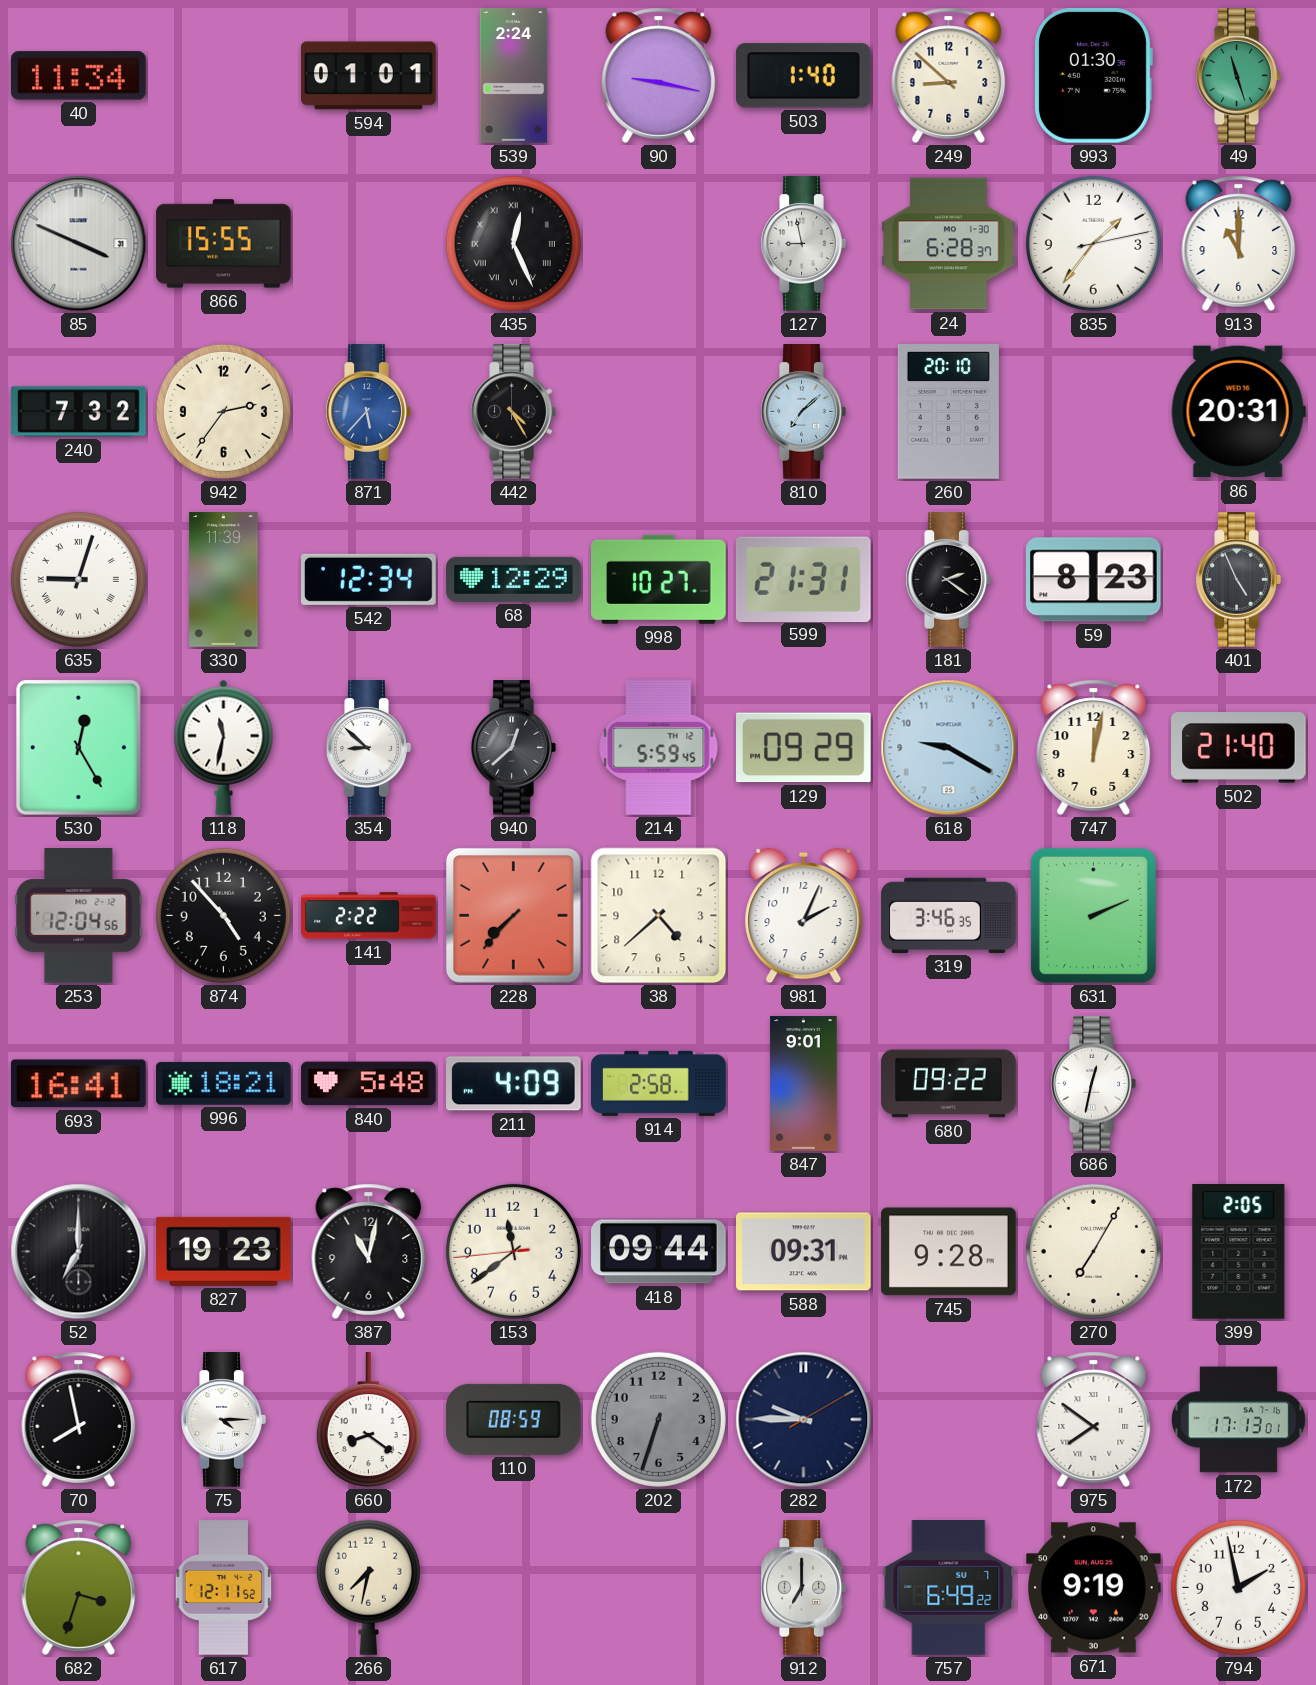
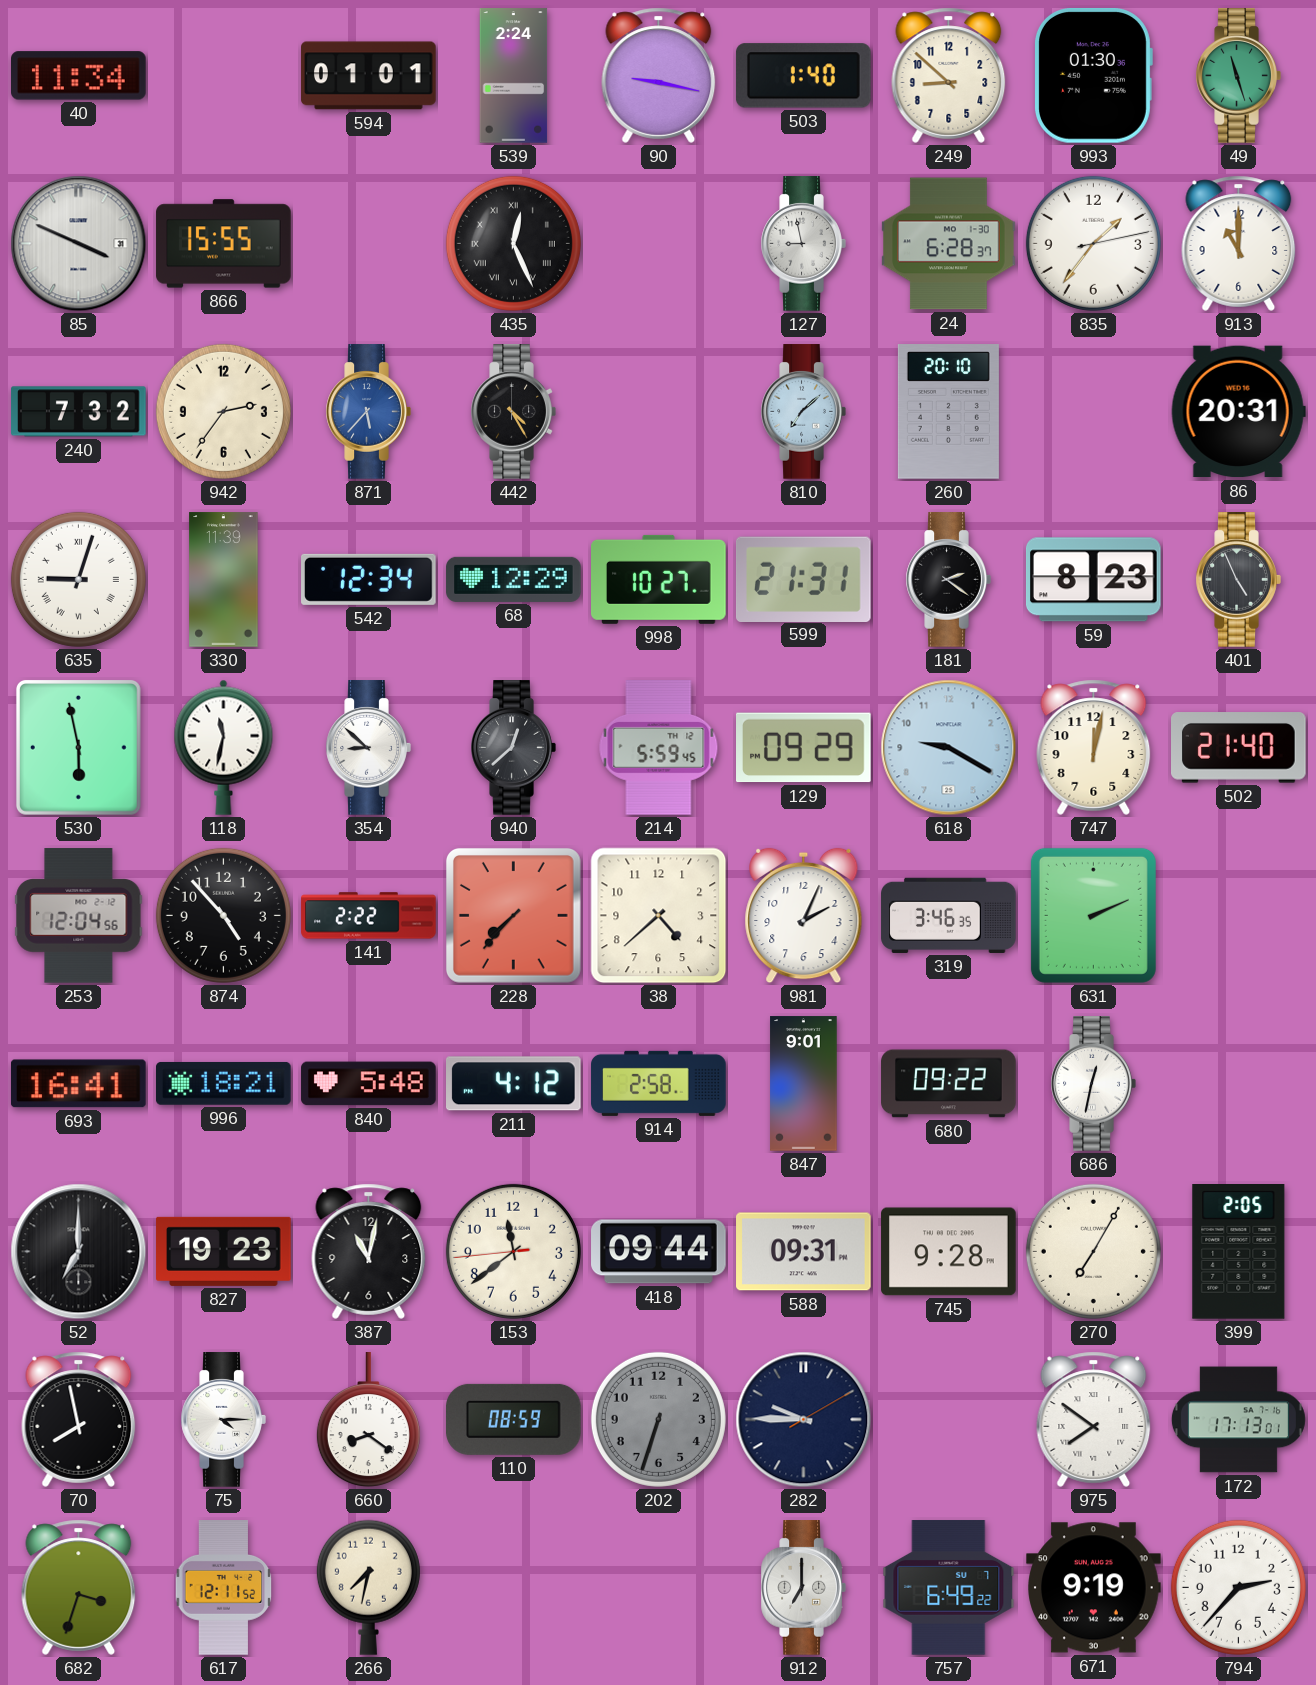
530: 12:25 -> 5:58 (78, 747)
211: 4:09 -> 4:12 (514, 1084)
794: 1:58 -> 2:37 (1238, 1587)
